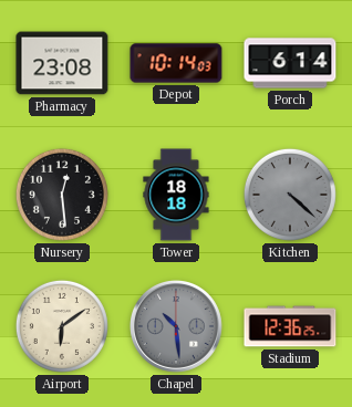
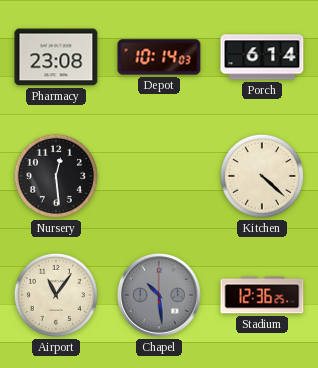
Tower: 18:18 -> none (176, 195)
Kitchen dial: grey -> cream (262, 176)
Airport: 6:09 -> 11:06 (56, 295)
